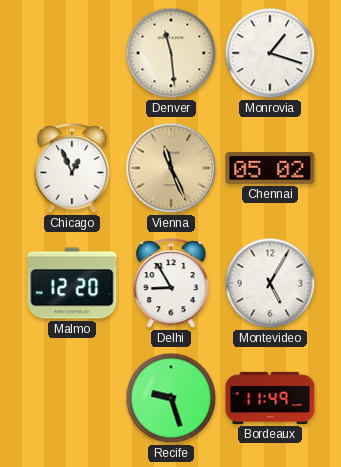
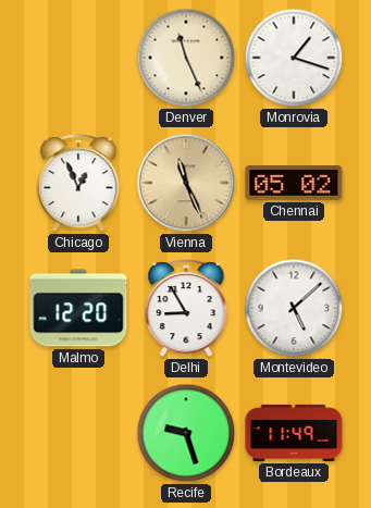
Denver: 11:29 -> 11:26 (186, 58)
Montevideo: 5:05 -> 5:08 (294, 308)
